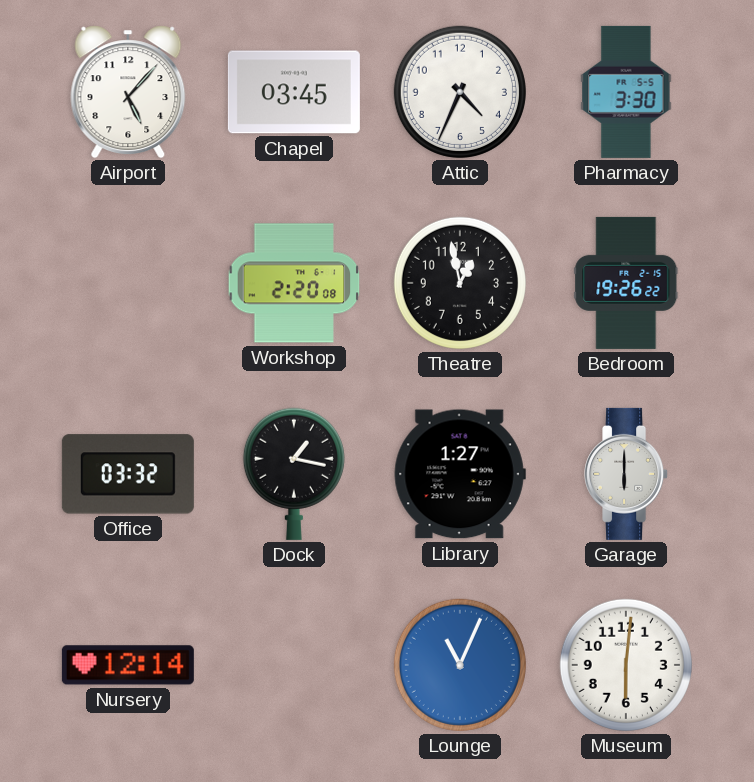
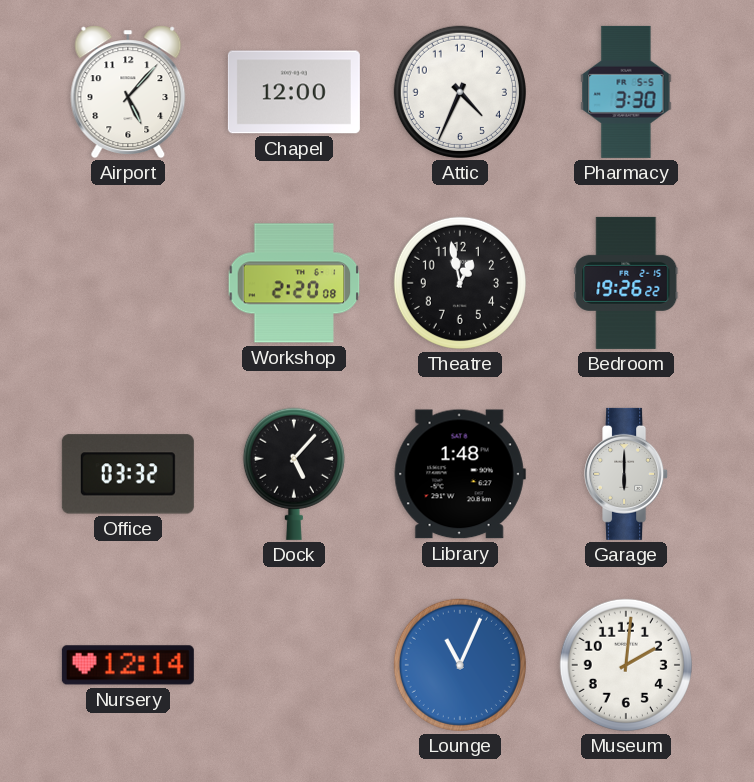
Chapel: 03:45 -> 12:00 (294, 92)
Dock: 1:17 -> 5:07 (294, 474)
Library: 1:27 -> 1:48 (460, 474)
Museum: 6:01 -> 2:01 (626, 665)
